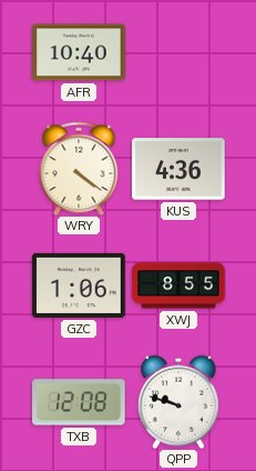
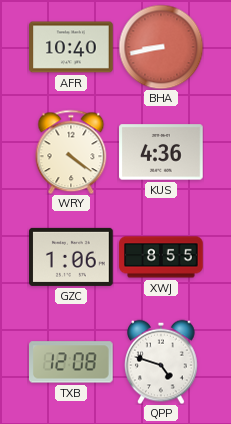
BHA: none -> 8:43 (161, 47)
QPP: 9:48 -> 4:48 (162, 362)
